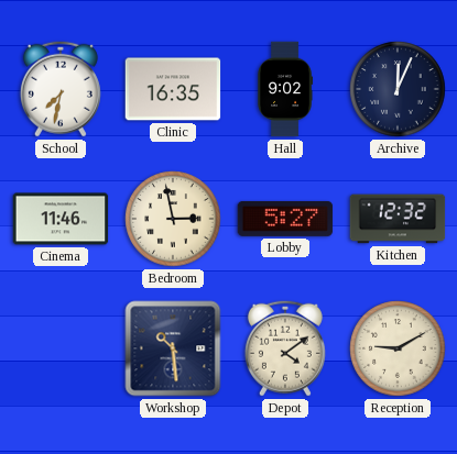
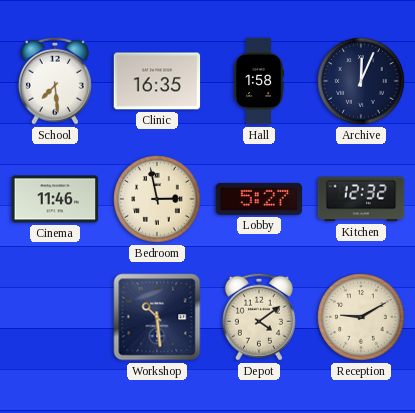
School: 7:32 -> 7:29 (55, 81)
Hall: 9:02 -> 1:58 (258, 81)
